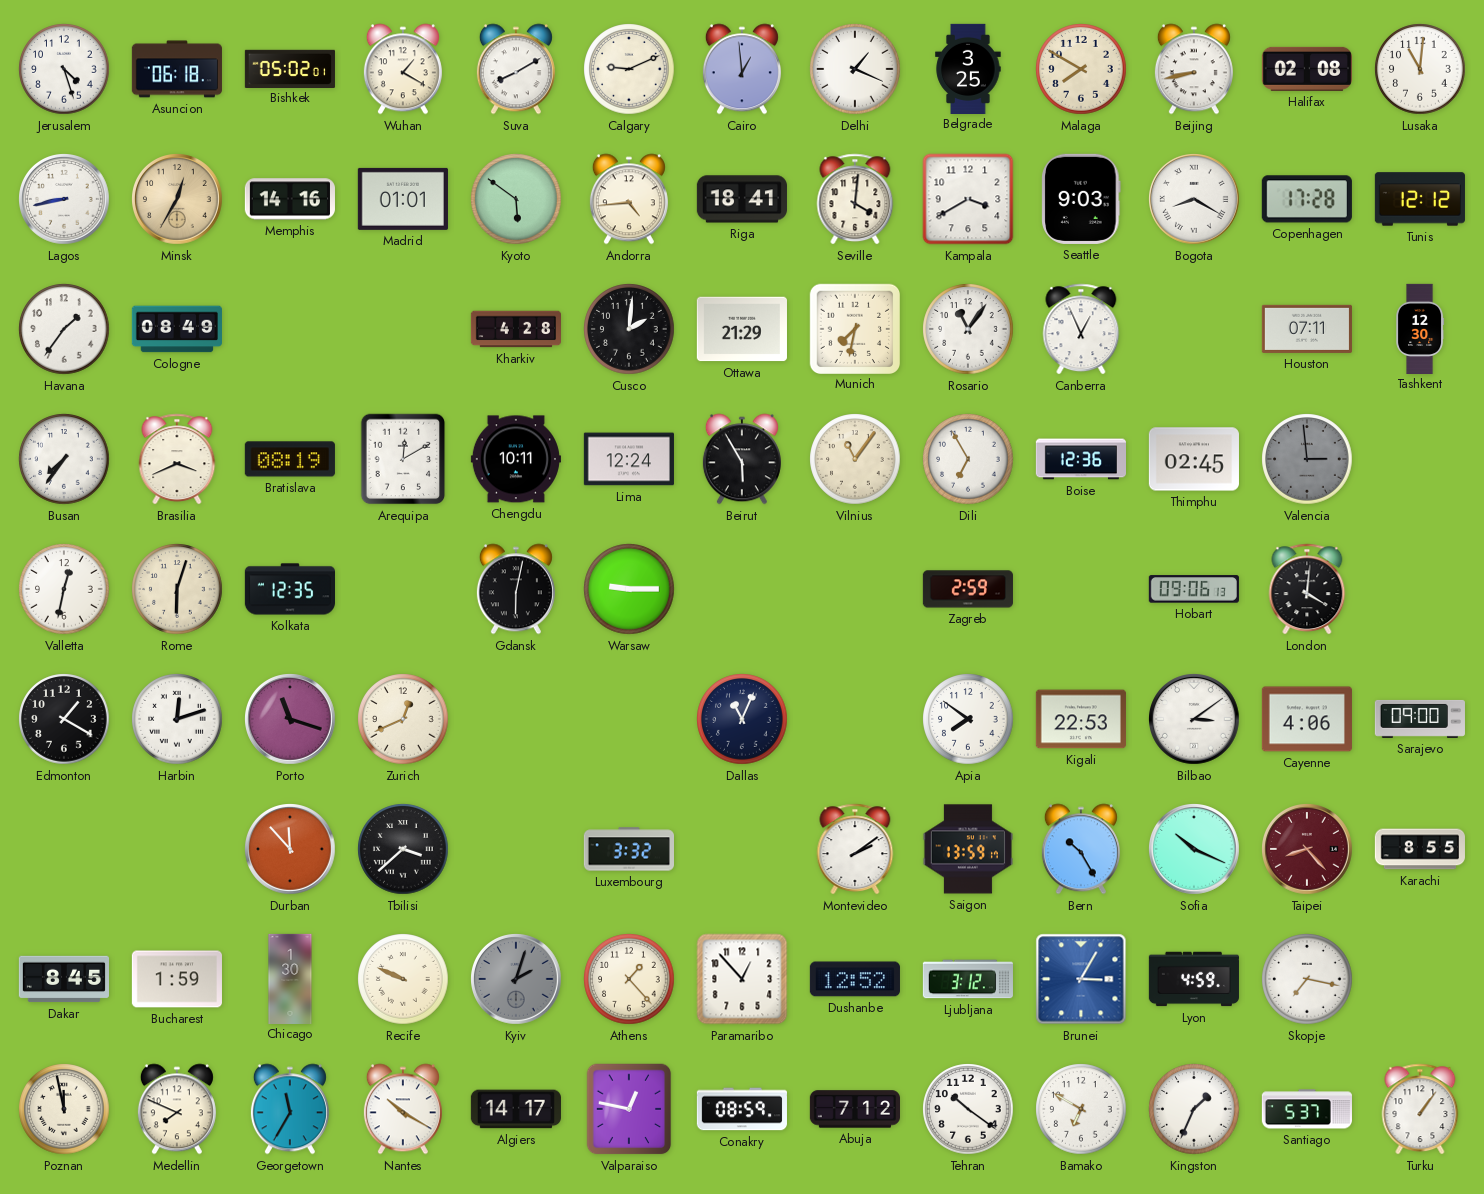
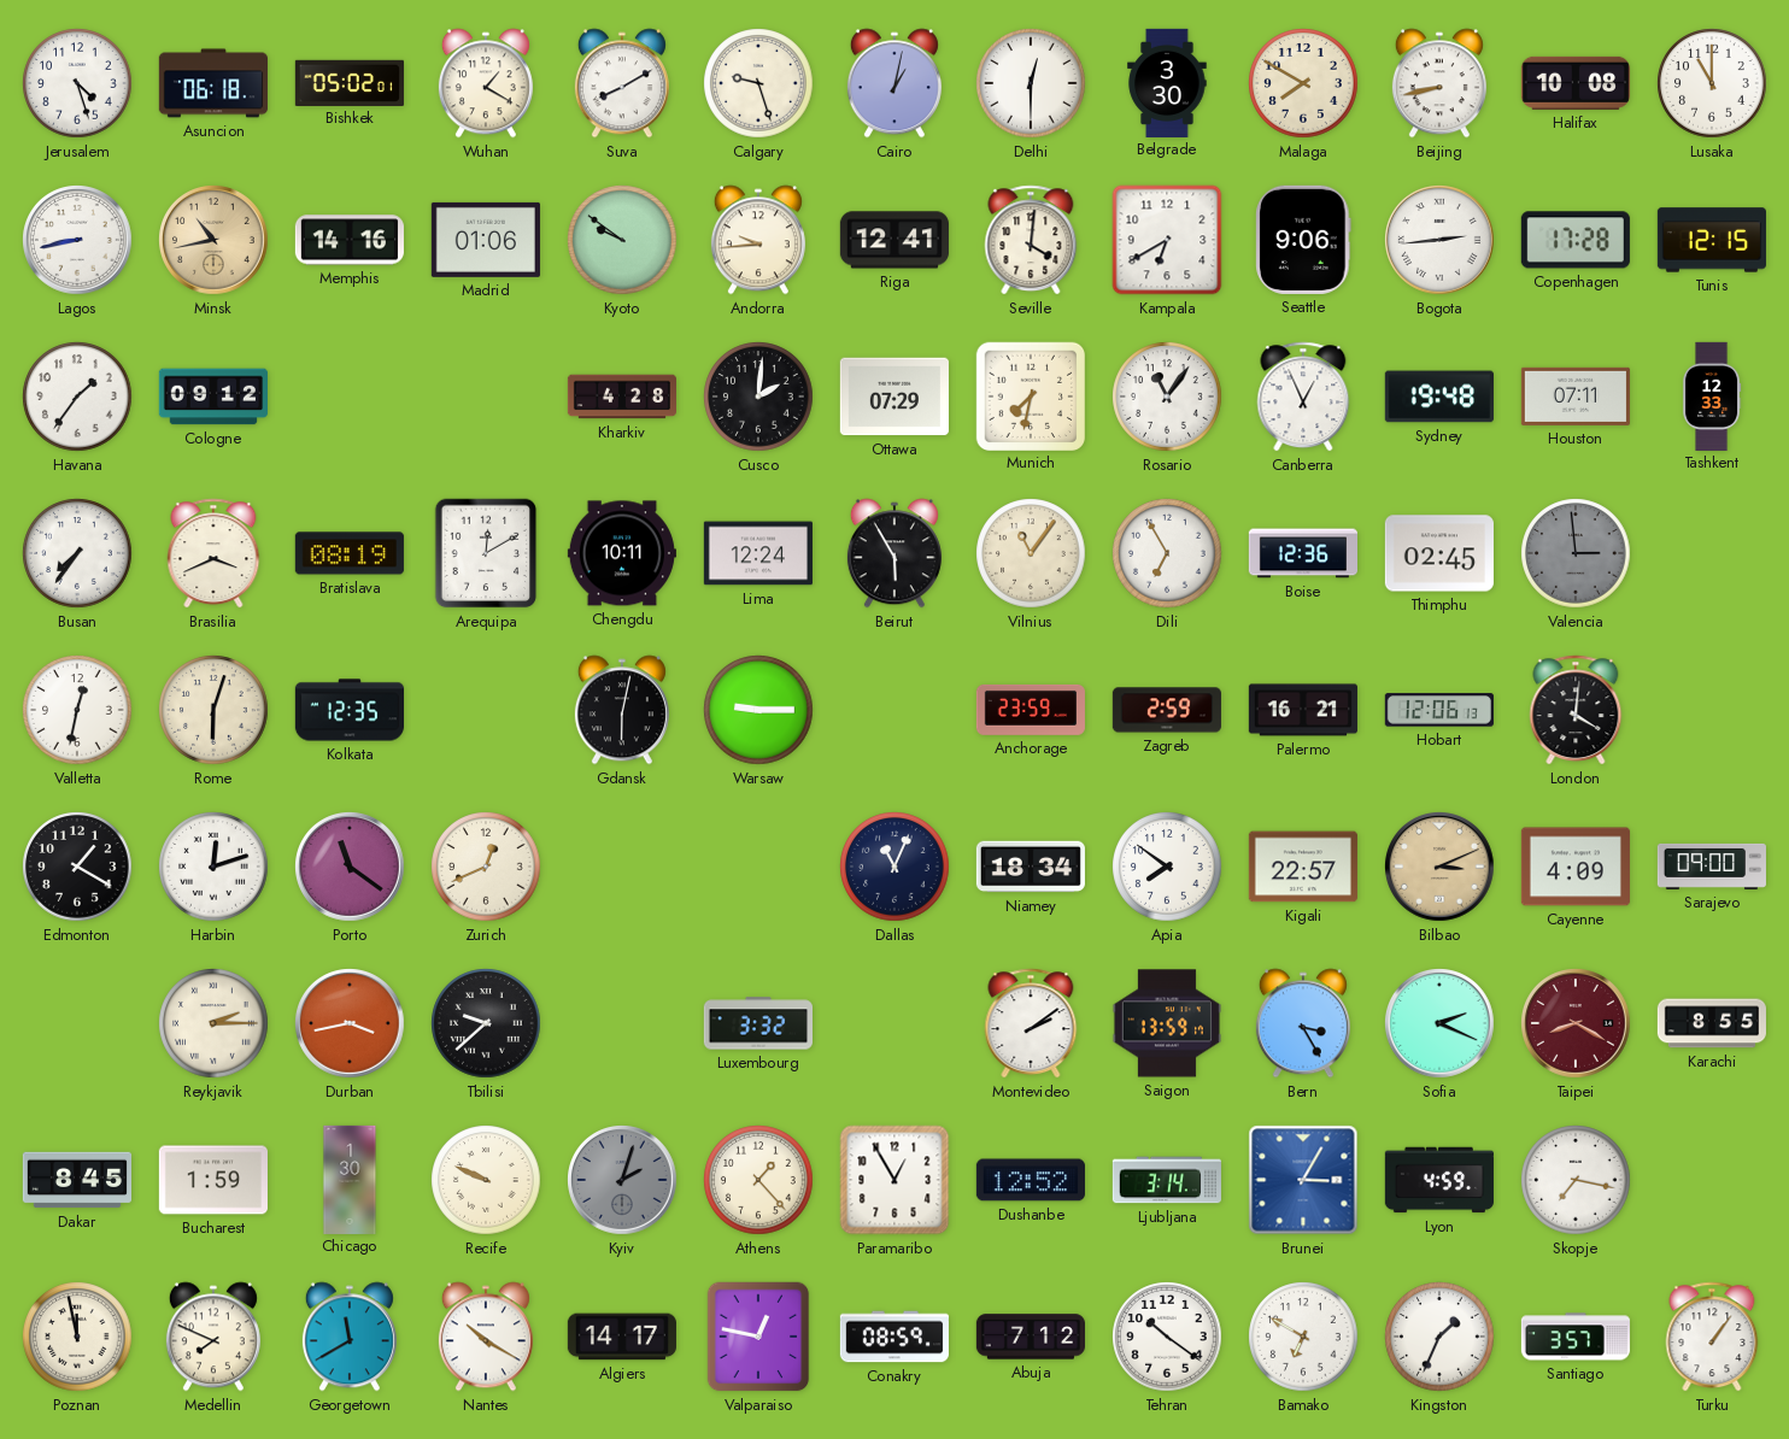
Calgary: 9:11 -> 9:27 (758, 83)
Cairo: 12:59 -> 1:02 (894, 83)
Delhi: 1:19 -> 12:30 (1031, 83)
Belgrade: 3:25 -> 3:30 (1167, 82)
Halifax: 02:08 -> 10:08 (1576, 83)
Lusaka: 11:01 -> 11:00 (1712, 83)
Minsk: 12:35 -> 10:43 (215, 241)
Madrid: 01:01 -> 01:06 (486, 240)
Kyoto: 5:51 -> 9:51 (622, 240)
Andorra: 4:44 -> 9:44 (758, 240)
Riga: 18:41 -> 12:41 (894, 240)
Kampala: 3:40 -> 6:40 (1167, 240)
Seattle: 9:03 -> 9:06 (1303, 240)
Bogota: 8:20 -> 2:44 (1441, 241)
Tunis: 12:12 -> 12:15 (1712, 240)
Cologne: 08:49 -> 09:12 (213, 397)
Ottawa: 21:29 -> 07:29 (894, 397)
Sydney: none -> 19:48 (1439, 397)
Tashkent: 12:30 -> 12:33 (1713, 395)
Anchorage: none -> 23:59 (1031, 710)
Palermo: none -> 16:21 (1303, 710)
Hobart: 09:06 -> 12:06 (1439, 710)
Porto: 11:18 -> 11:21 (351, 868)
Niamey: none -> 18:34 (1031, 867)
Kigali: 22:53 -> 22:57 (1303, 867)
Bilbao: 3:09 -> 3:11 (1441, 868)
Bilbao dial: white -> champagne (1441, 868)
Cayenne: 4:06 -> 4:09 (1576, 867)
Reykjavik: none -> 2:15 (213, 1023)
Durban: 11:53 -> 3:43 (351, 1024)
Tbilisi: 3:38 -> 9:38 (486, 1023)
Bern: 10:25 -> 3:25 (1303, 1023)
Sofia: 10:19 -> 2:19 (1441, 1024)
Taipei: 8:23 -> 8:20 (1577, 1024)
Paramaribo: 12:53 -> 12:55 (894, 1180)
Ljubljana: 3:12 -> 3:14 (1167, 1180)
Georgetown: 11:35 -> 11:40 (350, 1337)
Santiago: 5:37 -> 3:57 (1576, 1337)
